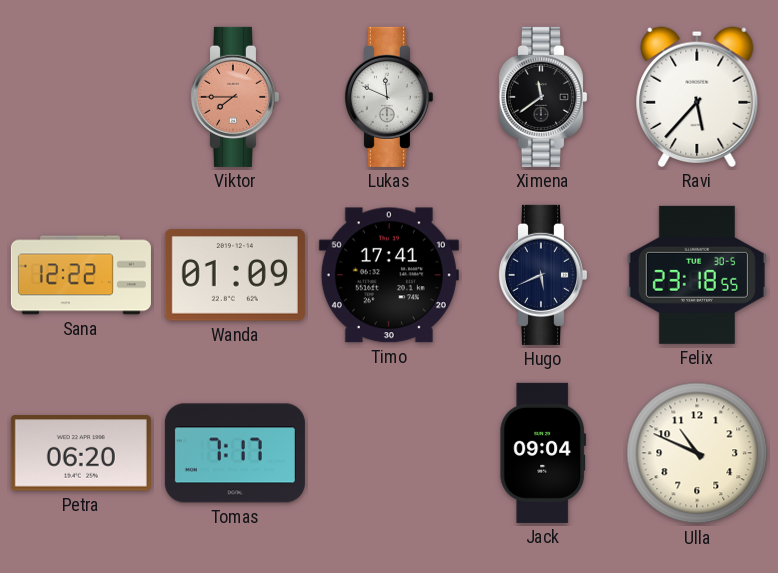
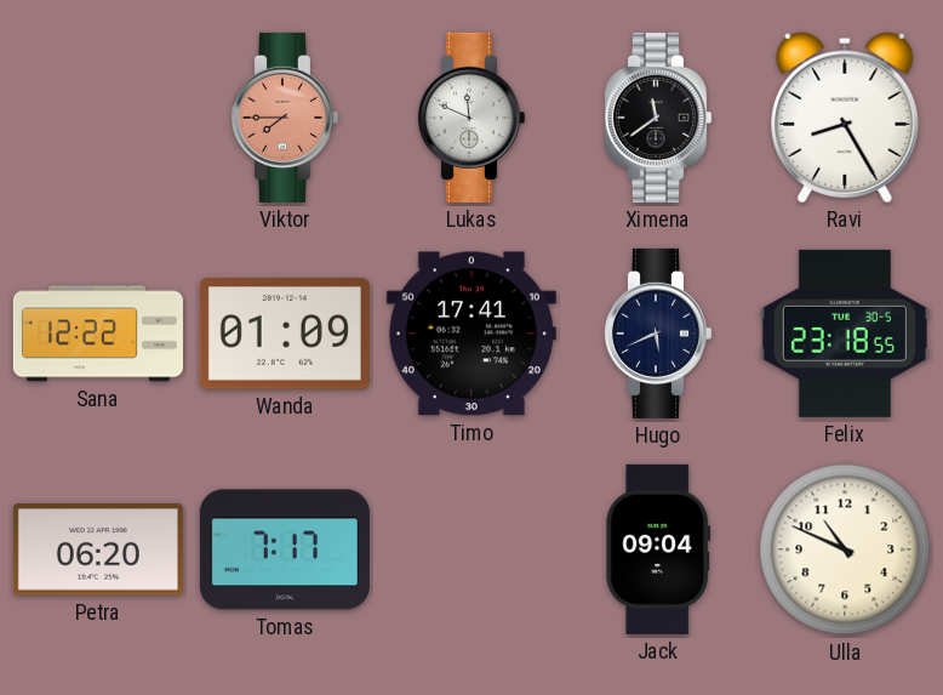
Ravi: 5:37 -> 8:25 (845, 118)
